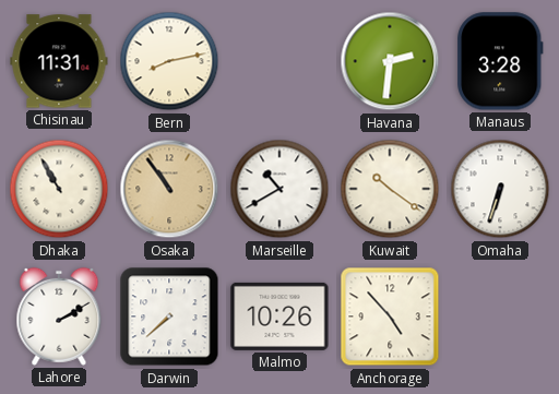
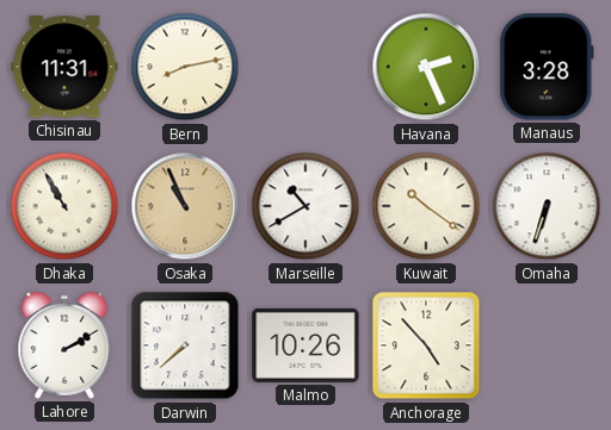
Havana: 2:31 -> 2:26 (426, 67)
Osaka: 10:54 -> 10:56 (185, 206)
